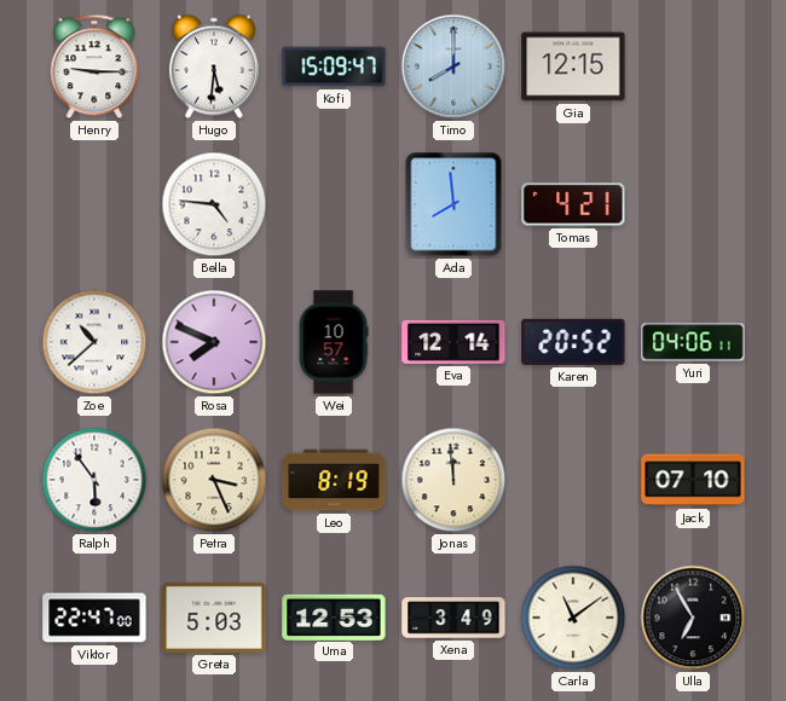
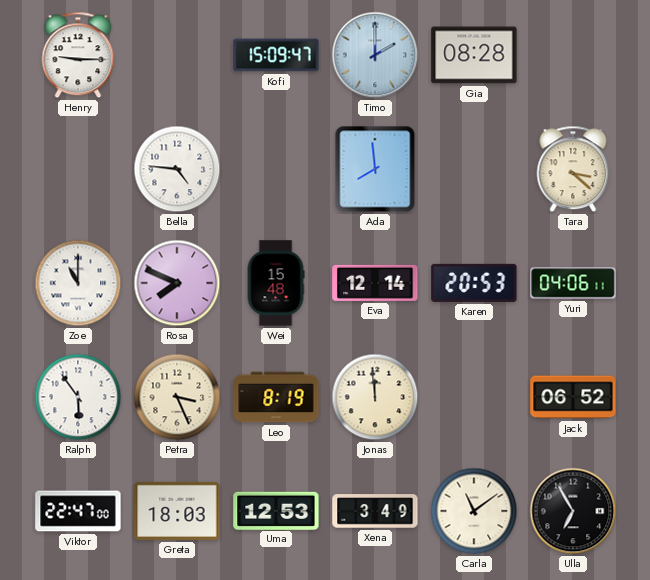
Hugo: 5:31 -> none (214, 66)
Timo: 8:00 -> 2:00 (375, 55)
Gia: 12:15 -> 08:28 (474, 55)
Tomas: 4:21 -> none (573, 204)
Tara: none -> 3:22 (573, 169)
Zoe: 10:38 -> 11:00 (78, 283)
Wei: 10:57 -> 15:48 (276, 283)
Karen: 20:52 -> 20:53 (474, 283)
Jack: 07:10 -> 06:52 (573, 397)
Greta: 5:03 -> 18:03 (177, 511)
